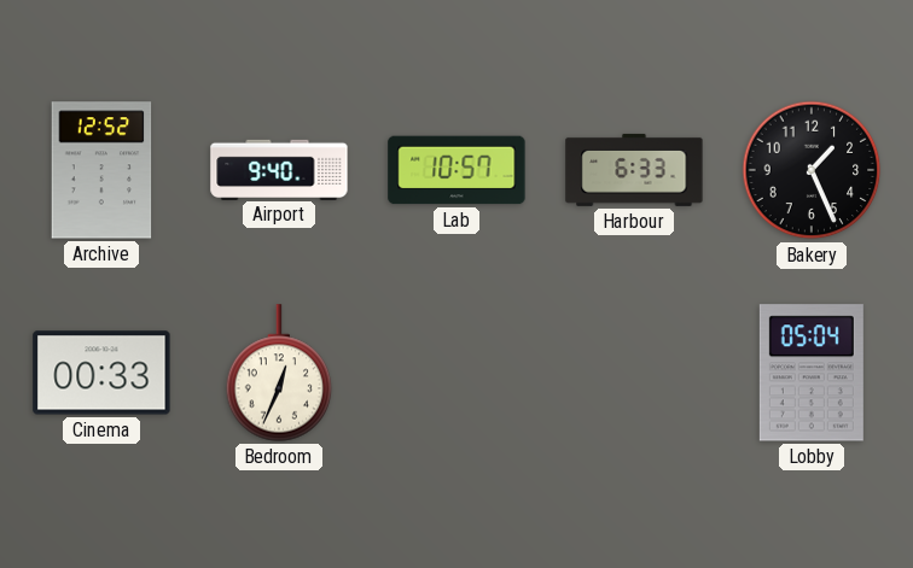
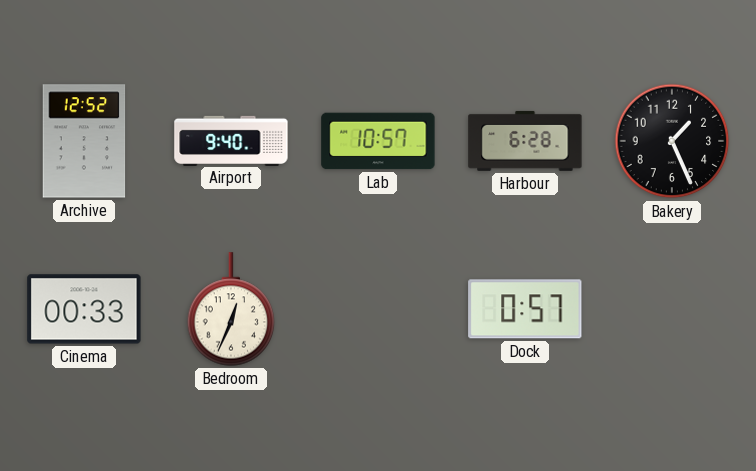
Harbour: 6:33 -> 6:28 (525, 141)
Dock: none -> 0:57 (525, 309)
Lobby: 05:04 -> none (812, 373)
